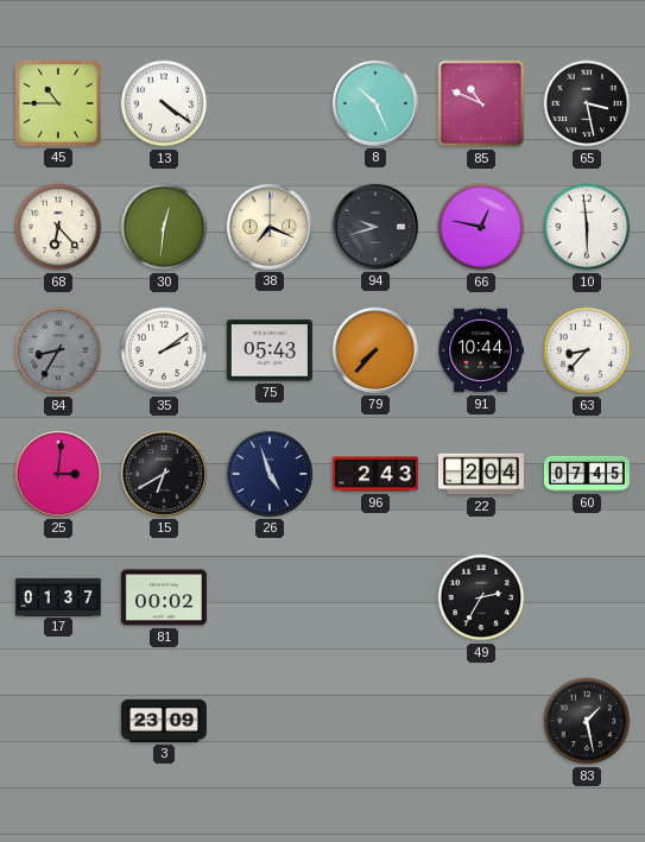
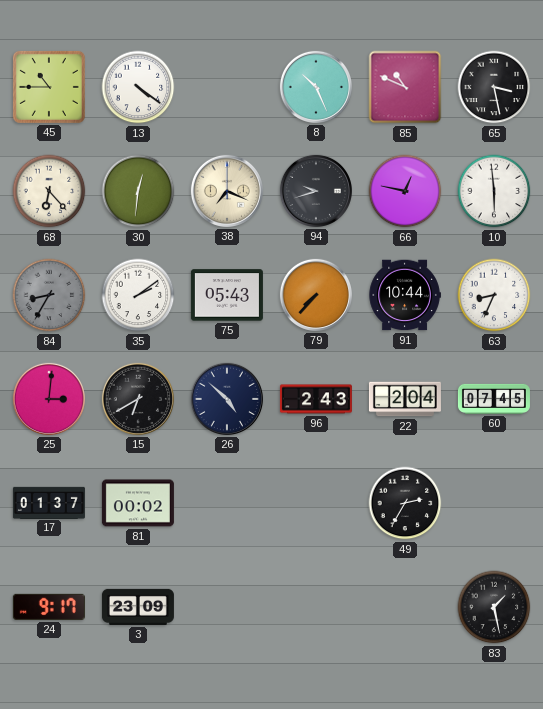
63: 8:37 -> 8:34 (494, 295)
26: 4:57 -> 4:52 (227, 399)
24: none -> 9:17 (49, 607)
